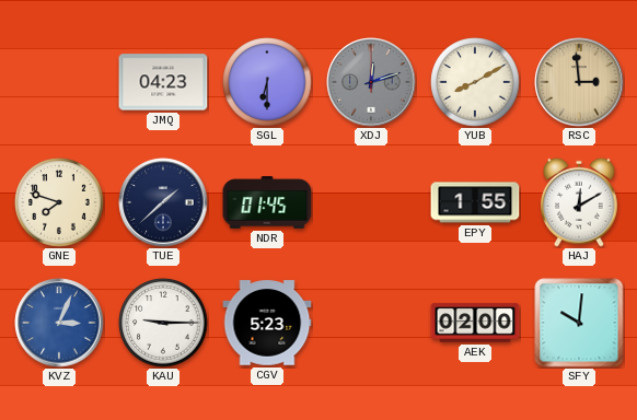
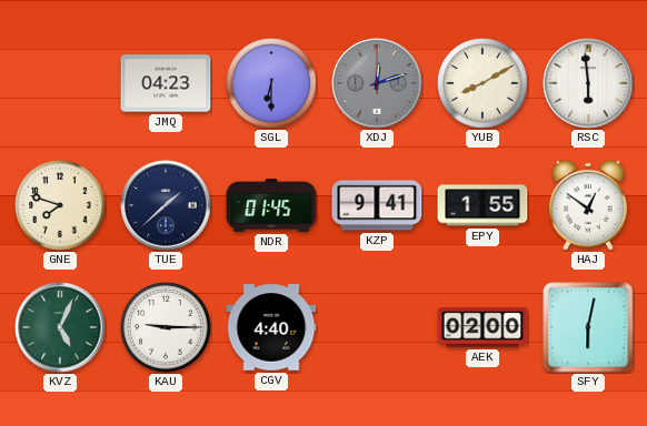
RSC: 2:59 -> 5:59 (588, 83)
RSC dial: champagne -> white (588, 83)
KZP: none -> 9:41 (377, 205)
HAJ: 12:10 -> 12:51 (589, 205)
KVZ: 3:04 -> 5:04 (60, 327)
KVZ dial: blue -> green (60, 327)
CGV: 5:23 -> 4:40 (271, 327)
SFY: 10:01 -> 6:02 (588, 327)
